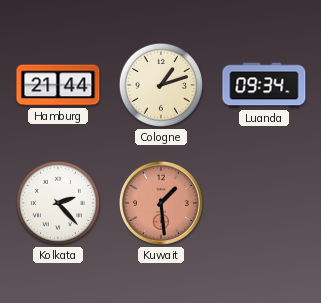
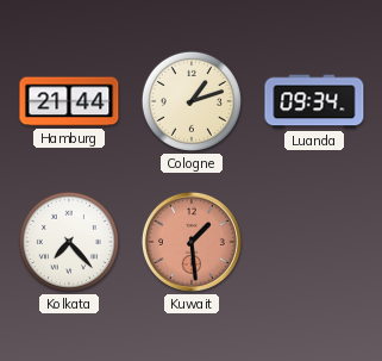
Kolkata: 2:23 -> 7:23 (69, 242)
